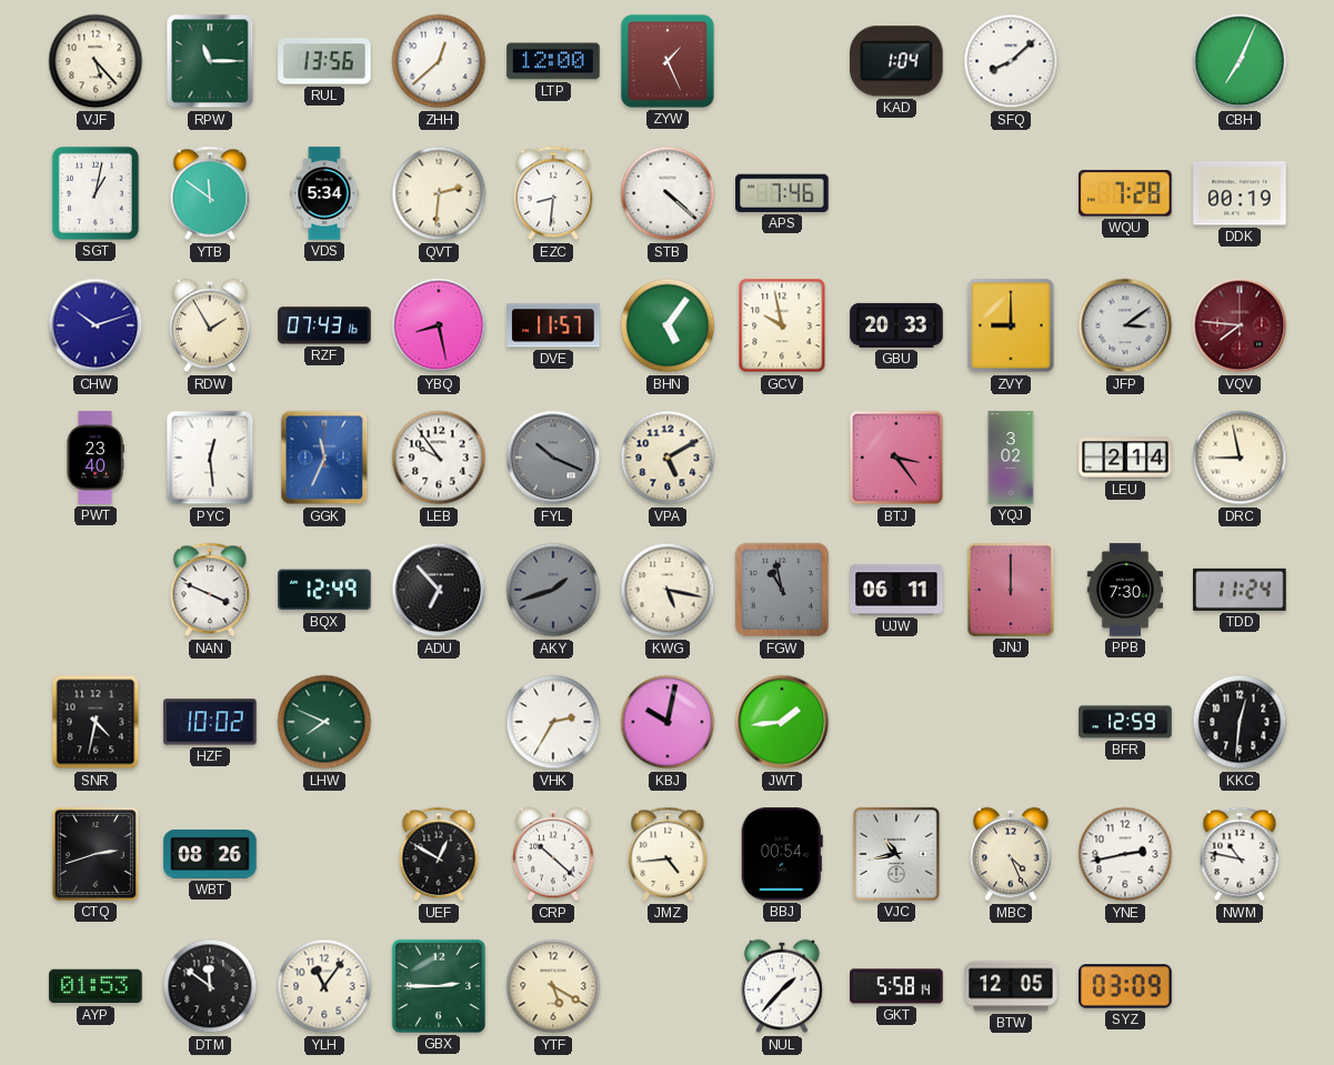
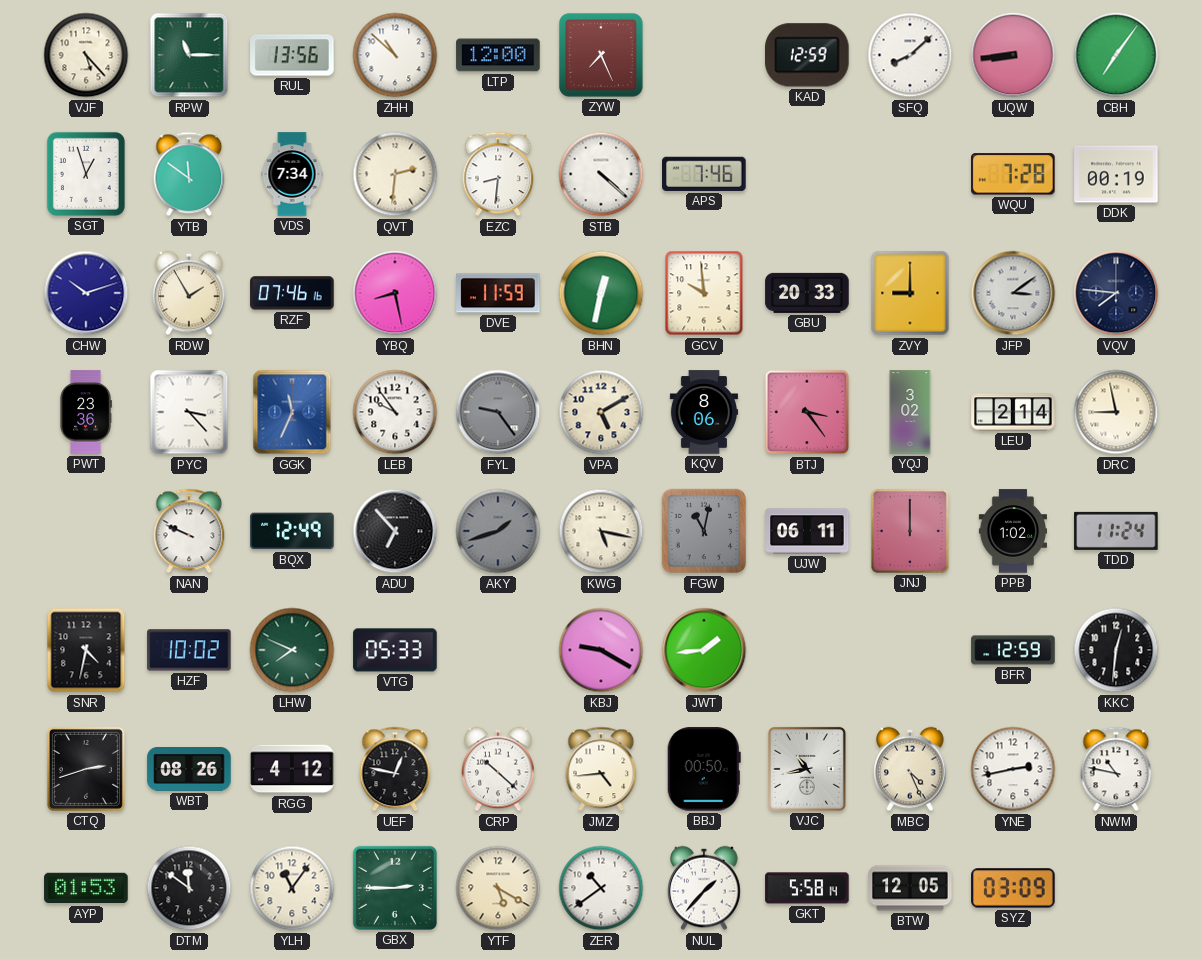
ZHH: 12:38 -> 10:52 (395, 55)
ZYW: 1:26 -> 7:26 (601, 55)
KAD: 1:04 -> 12:59 (807, 55)
UQW: none -> 8:44 (1013, 55)
CBH: 7:04 -> 7:06 (1116, 55)
SGT: 1:02 -> 12:57 (86, 174)
VDS: 5:34 -> 7:34 (292, 174)
RZF: 07:43 -> 07:46 (292, 293)
DVE: 11:57 -> 11:59 (498, 293)
BHN: 5:06 -> 12:32 (601, 293)
GCV: 9:58 -> 9:59 (704, 293)
VQV dial: burgundy -> navy (1116, 293)
PWT: 23:40 -> 23:36 (86, 412)
PYC: 12:29 -> 3:23 (189, 412)
FYL: 10:19 -> 9:24 (498, 412)
KQV: none -> 8:06 (704, 412)
NAN: 3:49 -> 9:49 (189, 531)
FGW: 10:58 -> 11:02 (704, 531)
PPB: 7:30 -> 1:02 (1012, 531)
VTG: none -> 05:33 (395, 650)
VHK: 2:35 -> none (553, 722)
KBJ: 10:02 -> 9:20 (601, 650)
RGG: none -> 4:12 (292, 769)
UEF: 12:50 -> 12:47 (395, 769)
BBJ: 00:54 -> 00:50 (704, 769)
ZER: none -> 10:39 (601, 888)
